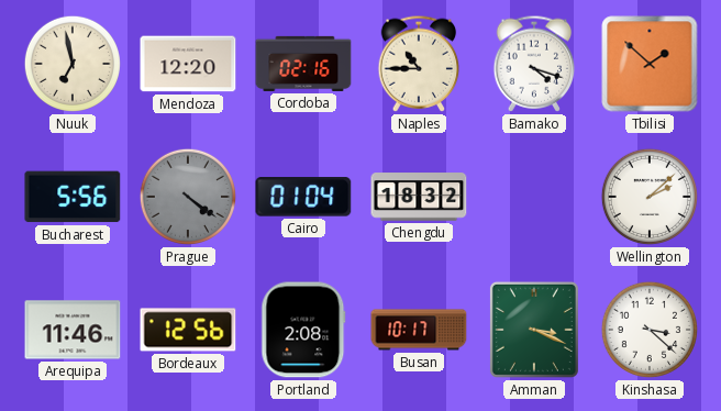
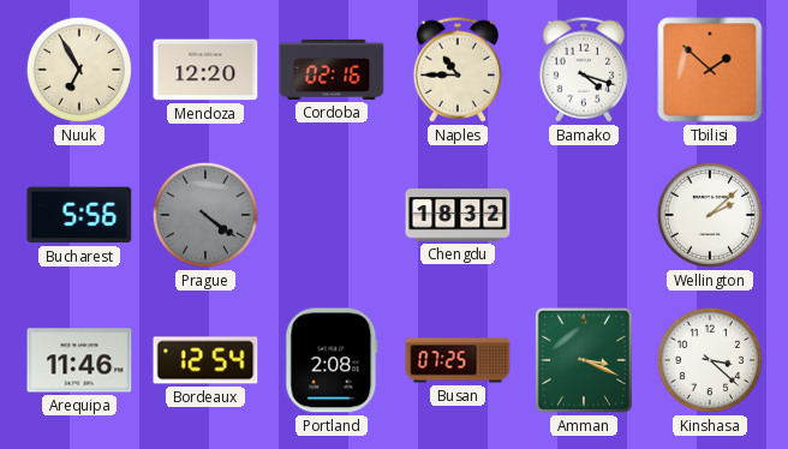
Nuuk: 6:58 -> 6:55 (79, 70)
Cairo: 01:04 -> none (303, 197)
Bordeaux: 12:56 -> 12:54 (205, 360)
Busan: 10:17 -> 07:25 (458, 360)
